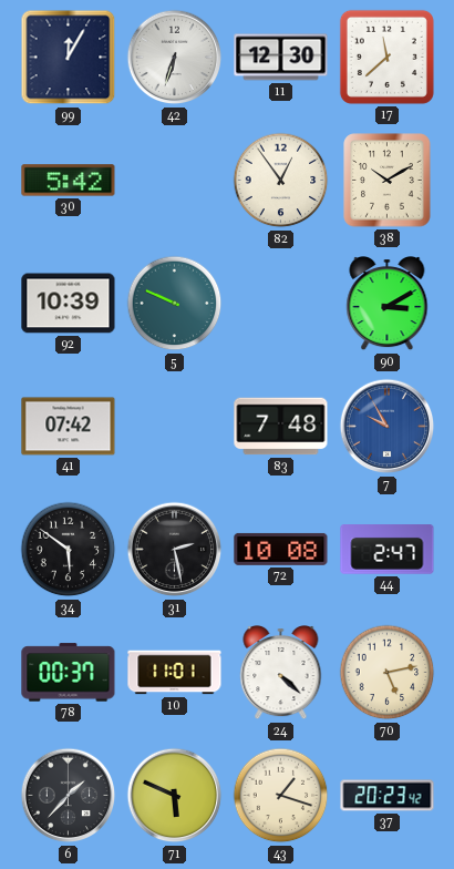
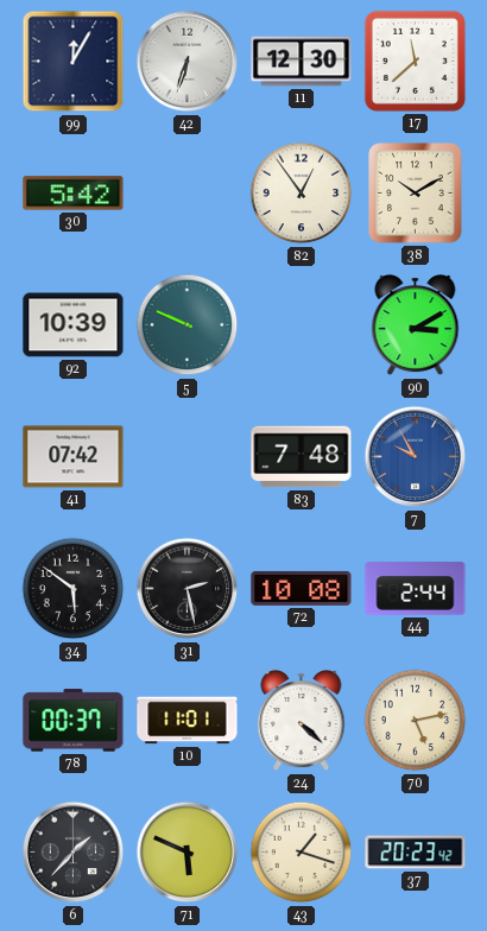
44: 2:47 -> 2:44 (416, 589)
